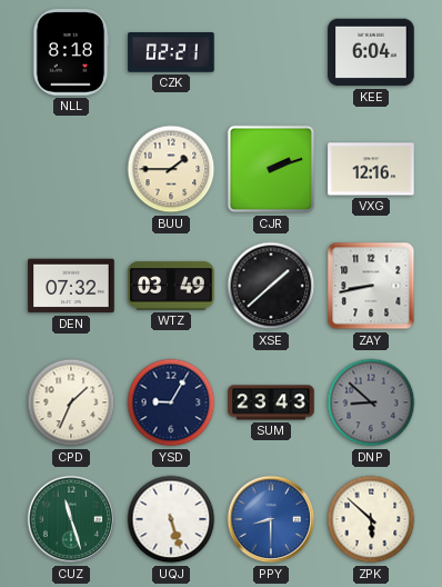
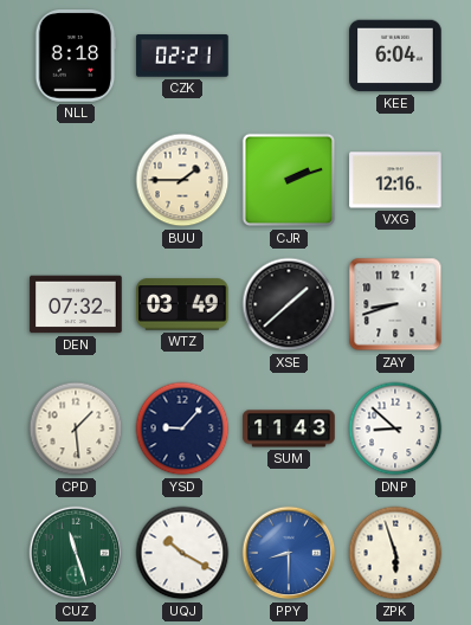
ZAY: 8:43 -> 8:42 (395, 304)
CPD: 1:34 -> 1:29 (76, 429)
YSD: 9:05 -> 9:07 (182, 429)
SUM: 23:43 -> 11:43 (289, 429)
DNP dial: grey -> white (395, 429)
UQJ: 5:27 -> 10:20 (182, 553)
ZPK: 5:52 -> 5:57 (395, 553)
